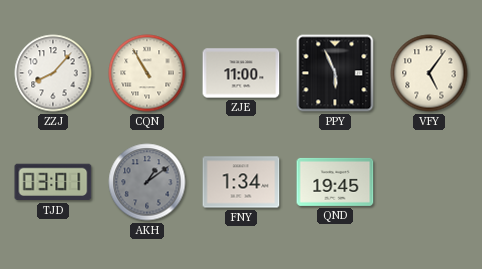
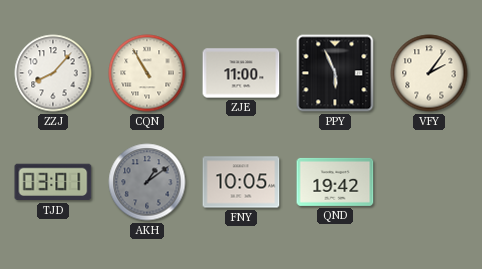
VFY: 5:06 -> 2:06 (429, 73)
FNY: 1:34 -> 10:05 (241, 182)
QND: 19:45 -> 19:42 (335, 182)
